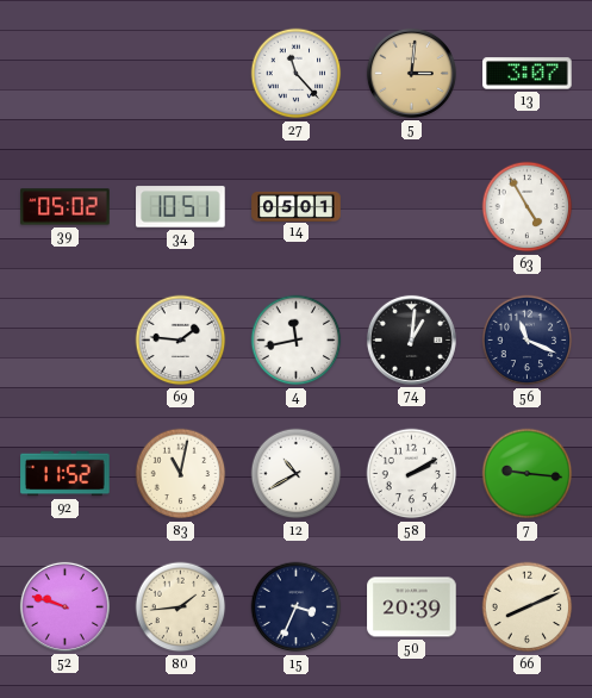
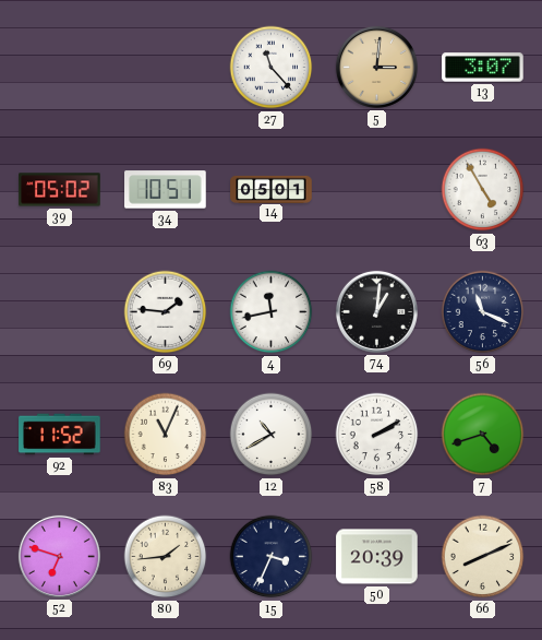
83: 11:02 -> 11:04 (166, 435)
7: 9:16 -> 4:42 (483, 435)
52: 9:48 -> 6:48 (59, 556)
